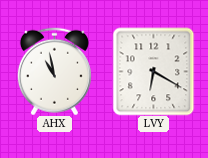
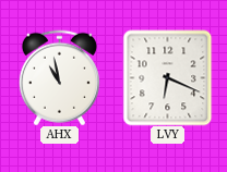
LVY: 6:20 -> 6:19 (168, 77)
